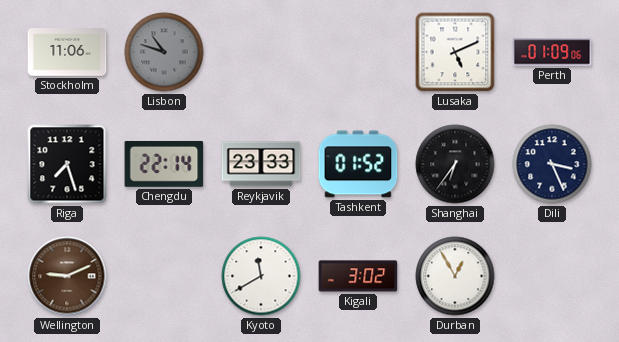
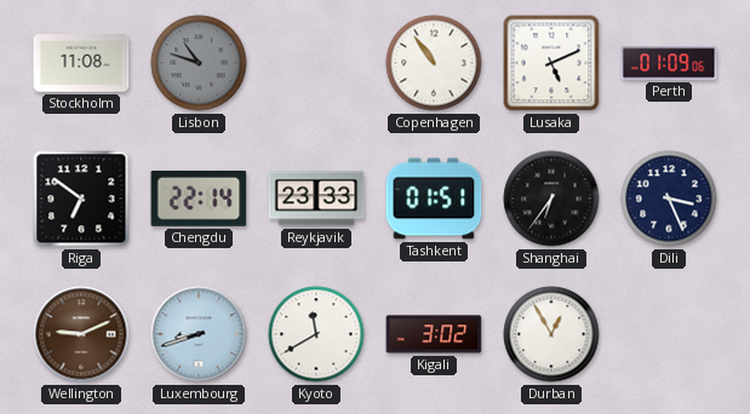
Stockholm: 11:06 -> 11:08 (81, 63)
Copenhagen: none -> 10:54 (434, 63)
Riga: 7:27 -> 6:51 (81, 199)
Tashkent: 01:52 -> 01:51 (434, 199)
Luxembourg: none -> 8:42 (199, 334)
